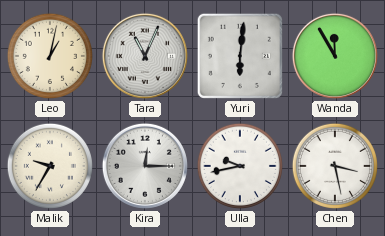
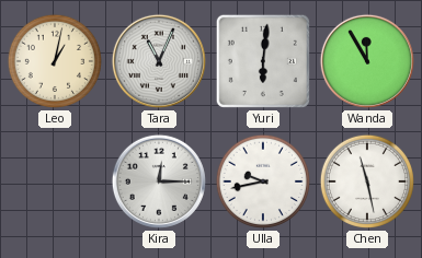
Malik: 9:35 -> none (50, 166)
Chen: 3:28 -> 11:28 (367, 181)
